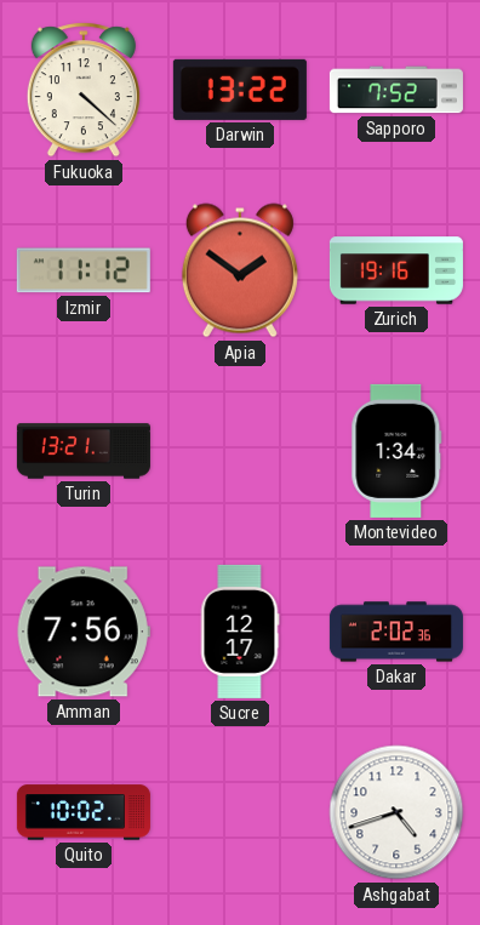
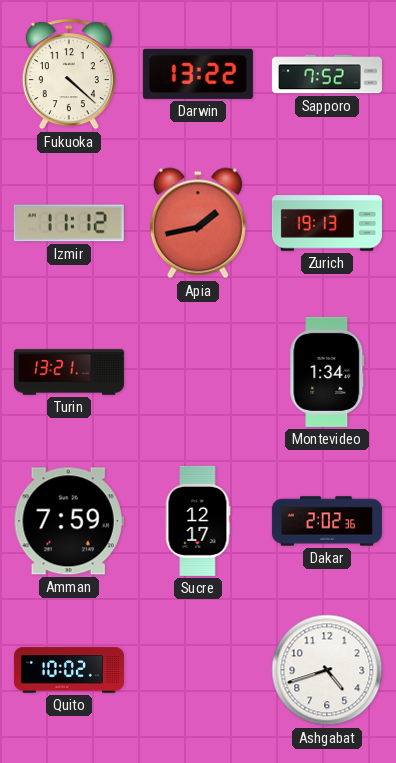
Apia: 1:51 -> 1:43 (198, 223)
Zurich: 19:16 -> 19:13 (327, 223)
Amman: 7:56 -> 7:59 (69, 521)
